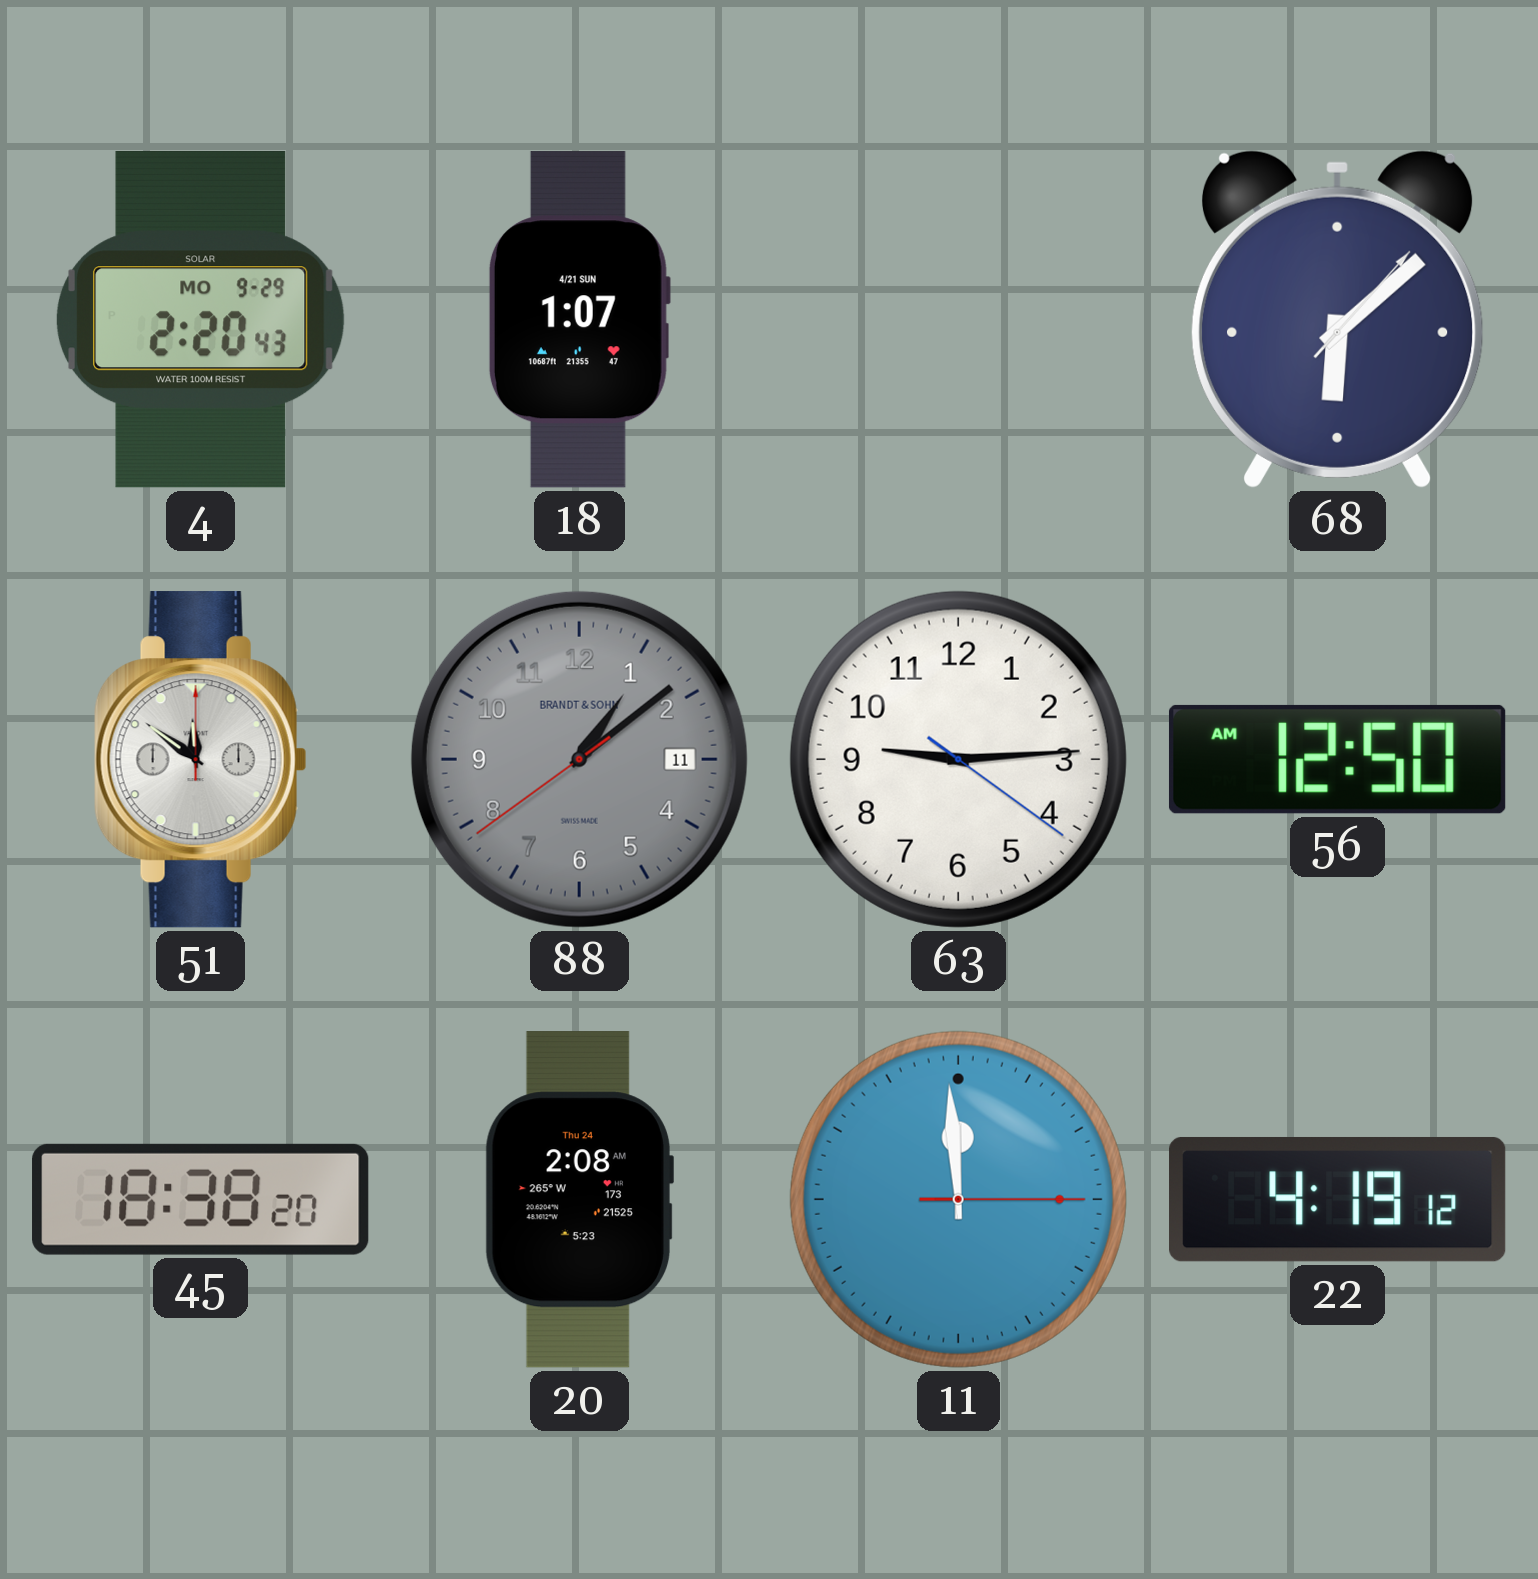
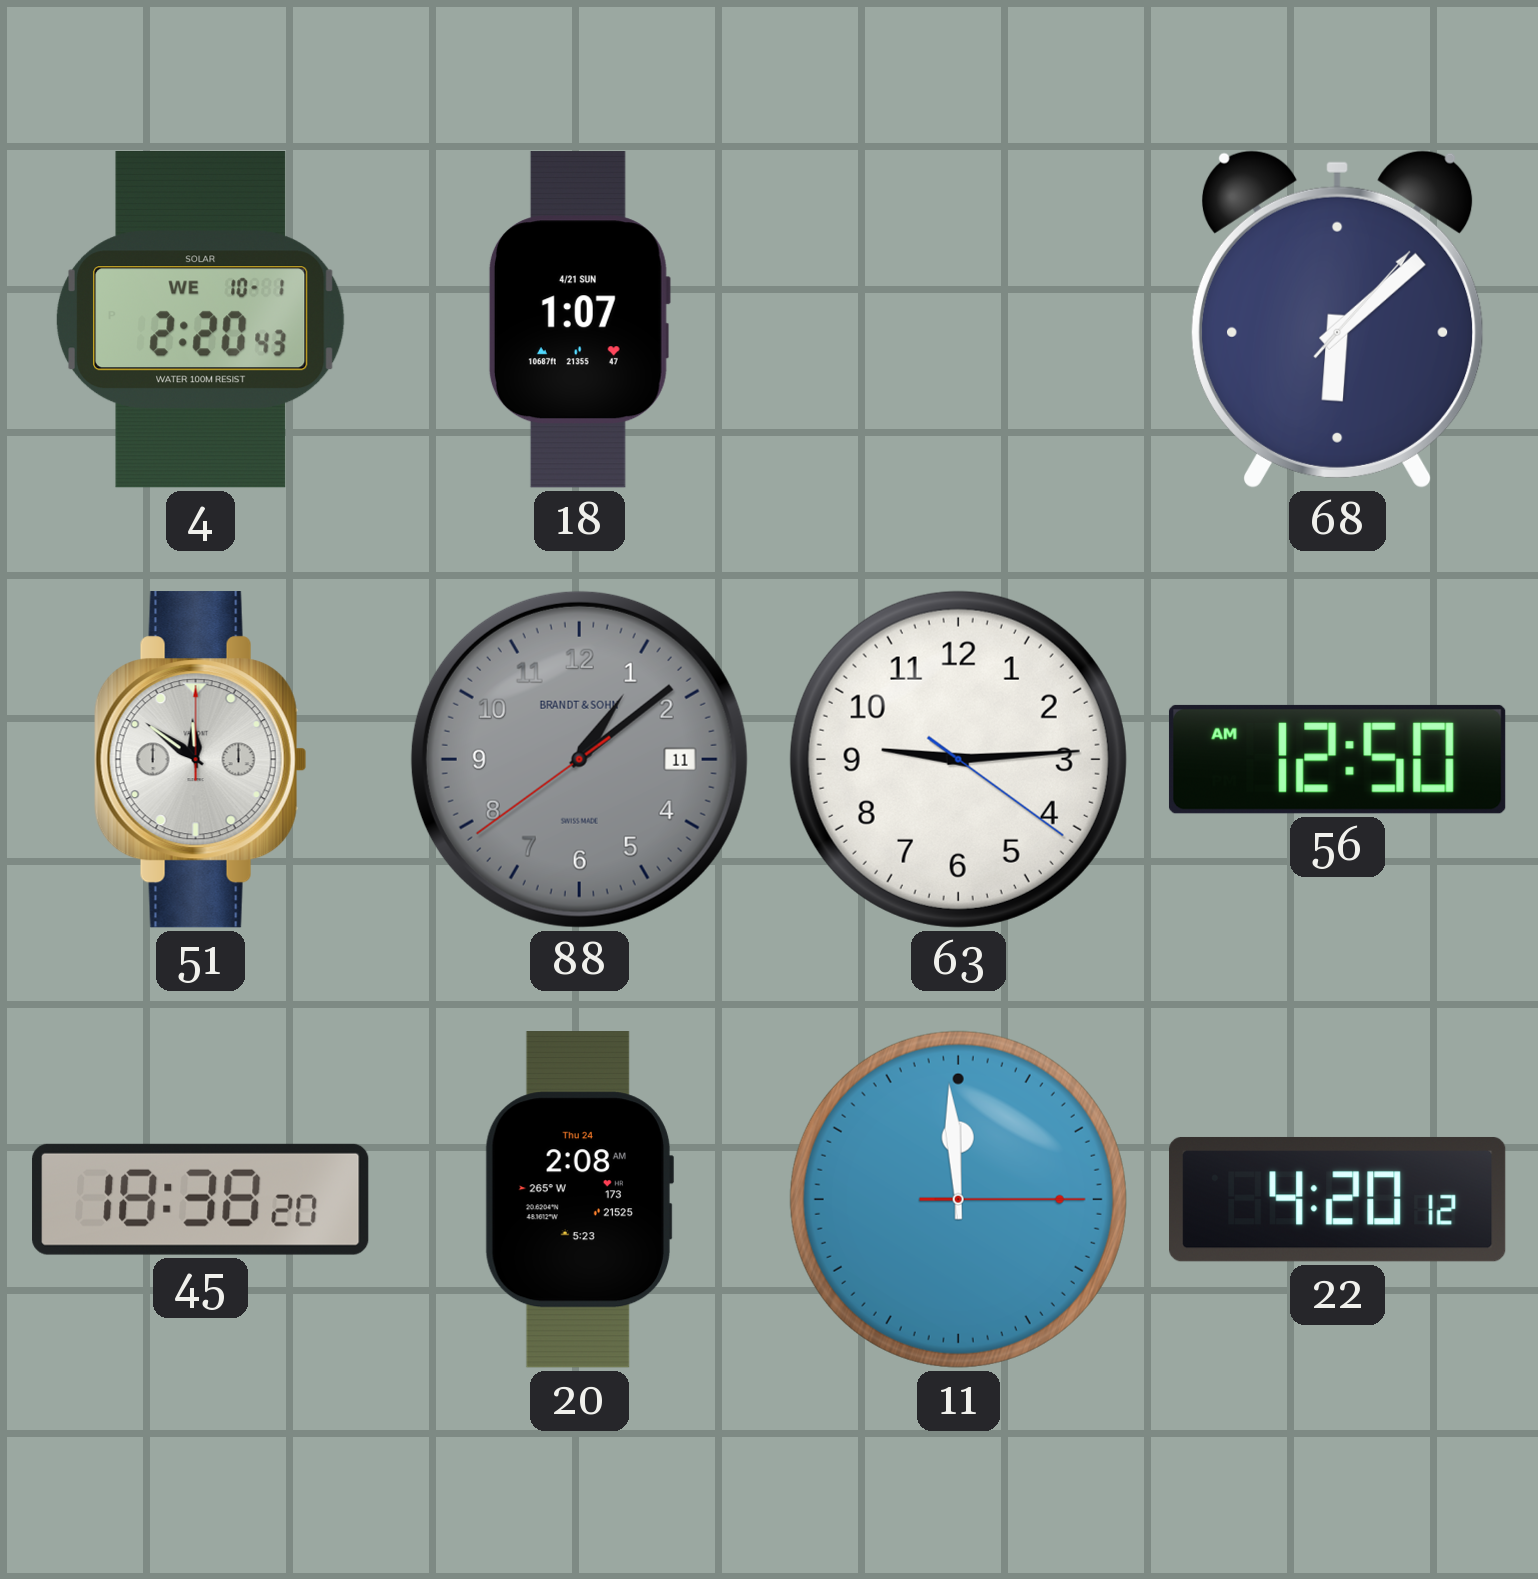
4 date: MO 9-29 -> WE 10-1 (200, 320)
22: 4:19 -> 4:20 (1338, 1199)
